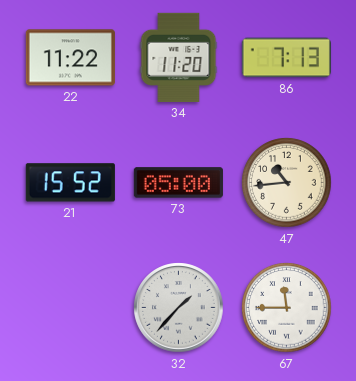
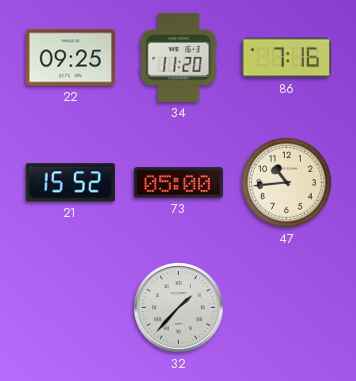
22: 11:22 -> 09:25 (70, 58)
86: 7:13 -> 7:16 (286, 58)
67: 11:45 -> none (287, 308)
